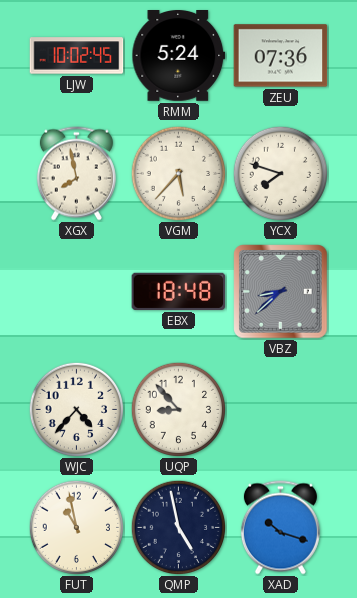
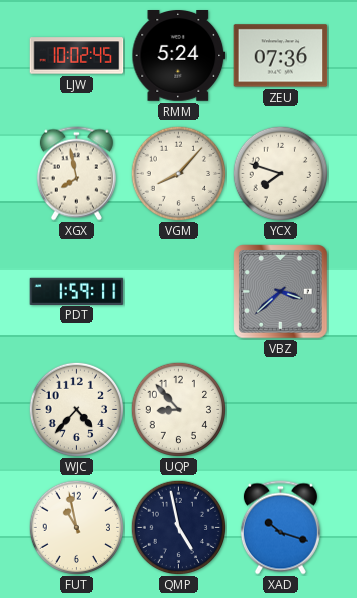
VGM: 5:37 -> 8:07 (178, 173)
PDT: none -> 1:59 (77, 291)
EBX: 18:48 -> none (179, 291)
VBZ: 8:38 -> 3:38 (281, 292)
